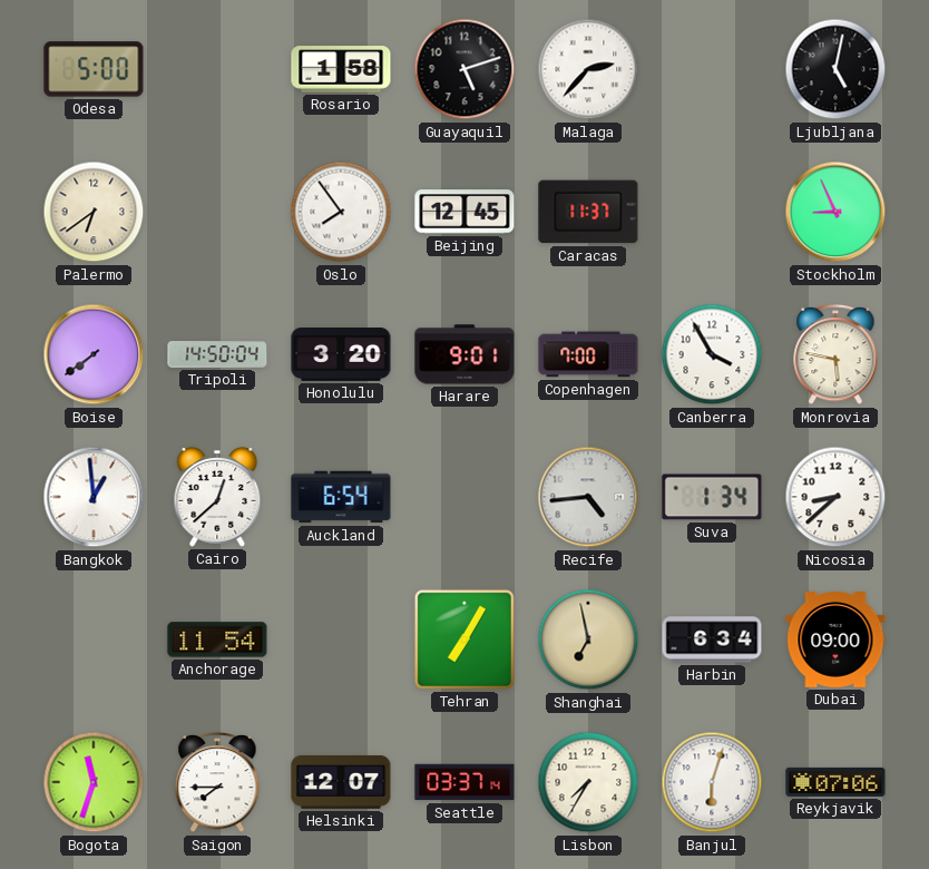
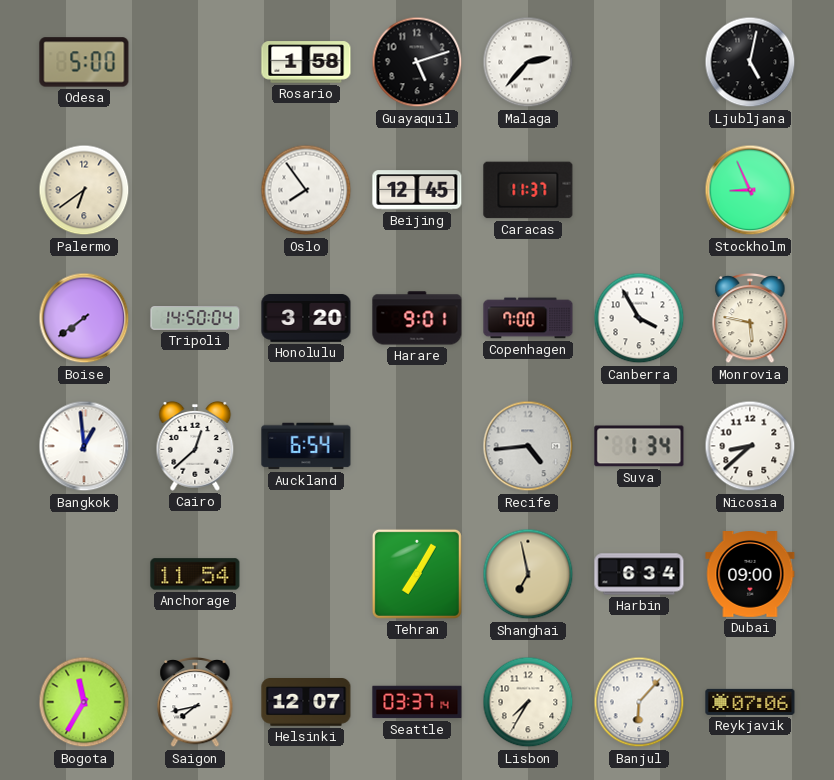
Bogota: 11:33 -> 11:35 (84, 702)
Saigon: 7:45 -> 7:43 (195, 703)
Banjul: 6:03 -> 6:07 (639, 702)
